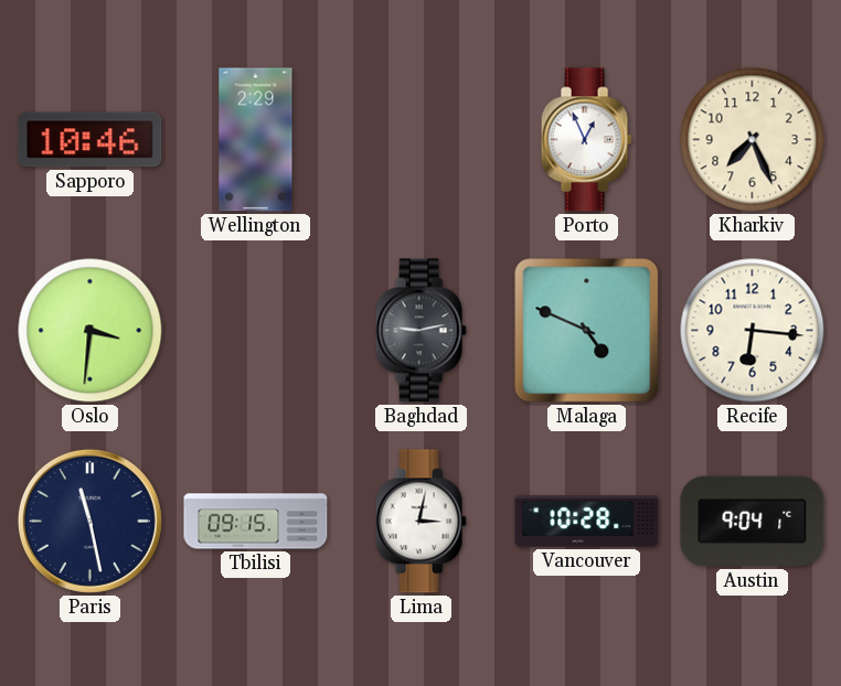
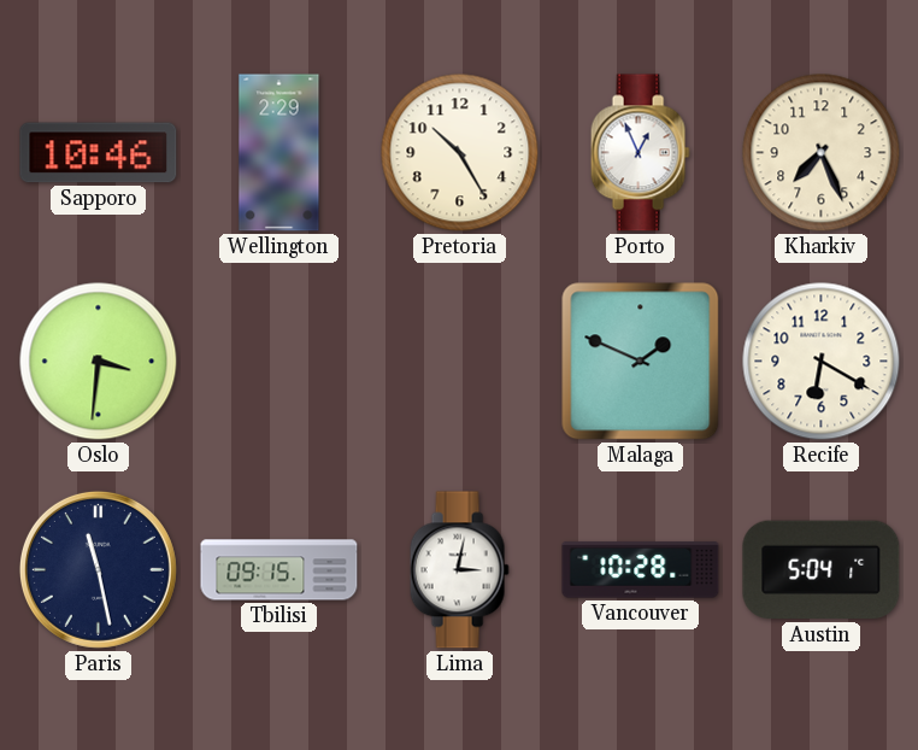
Pretoria: none -> 10:25 (460, 153)
Baghdad: 9:13 -> none (420, 331)
Malaga: 4:49 -> 1:49 (641, 362)
Recife: 6:16 -> 6:20 (822, 362)
Austin: 9:04 -> 5:04 (822, 570)
